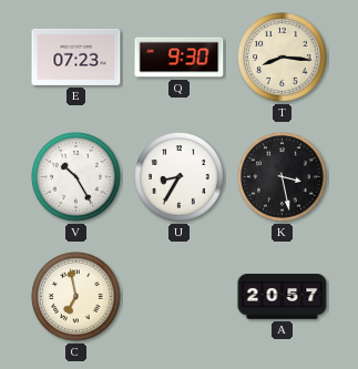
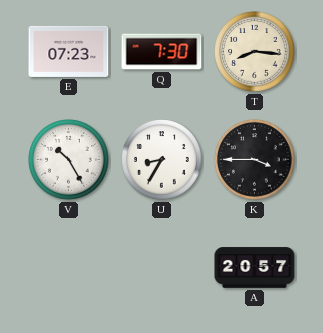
Q: 9:30 -> 7:30 (162, 52)
K: 3:28 -> 3:45 (255, 160)
C: 6:58 -> none (76, 297)
